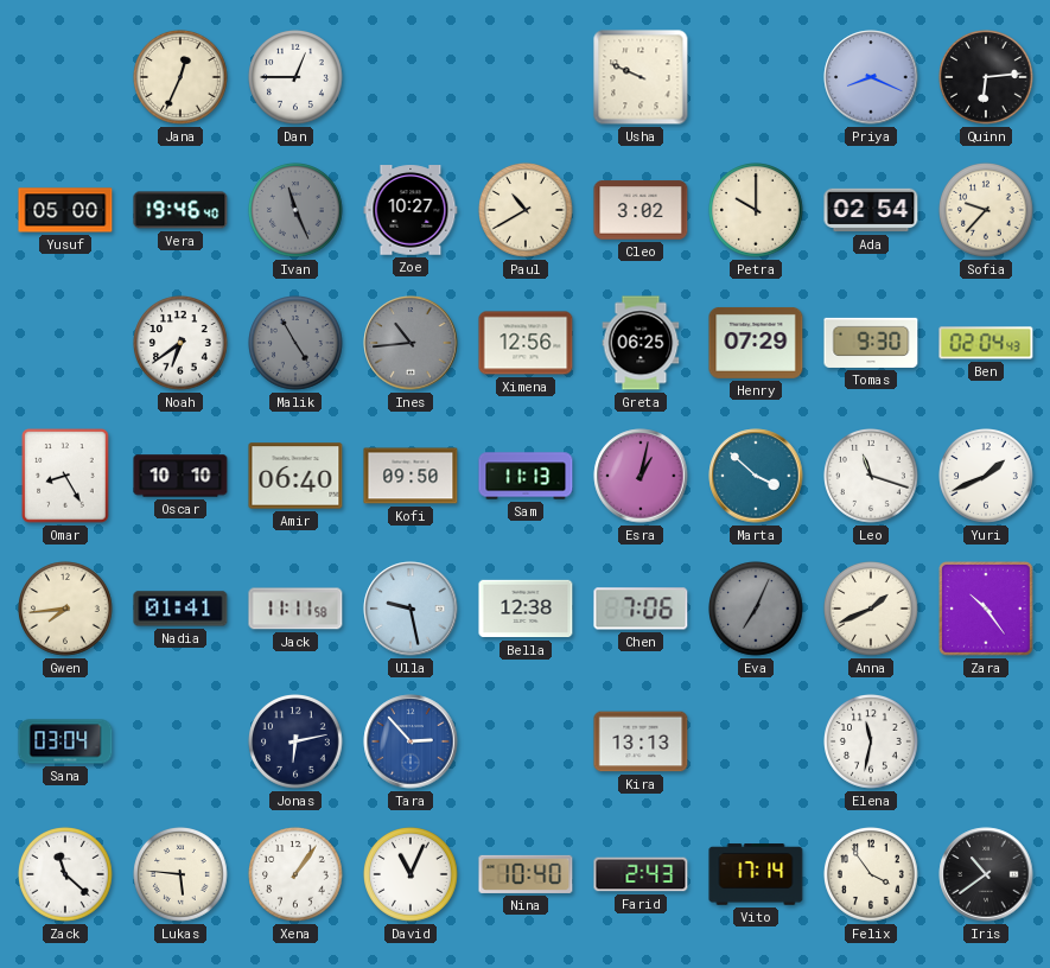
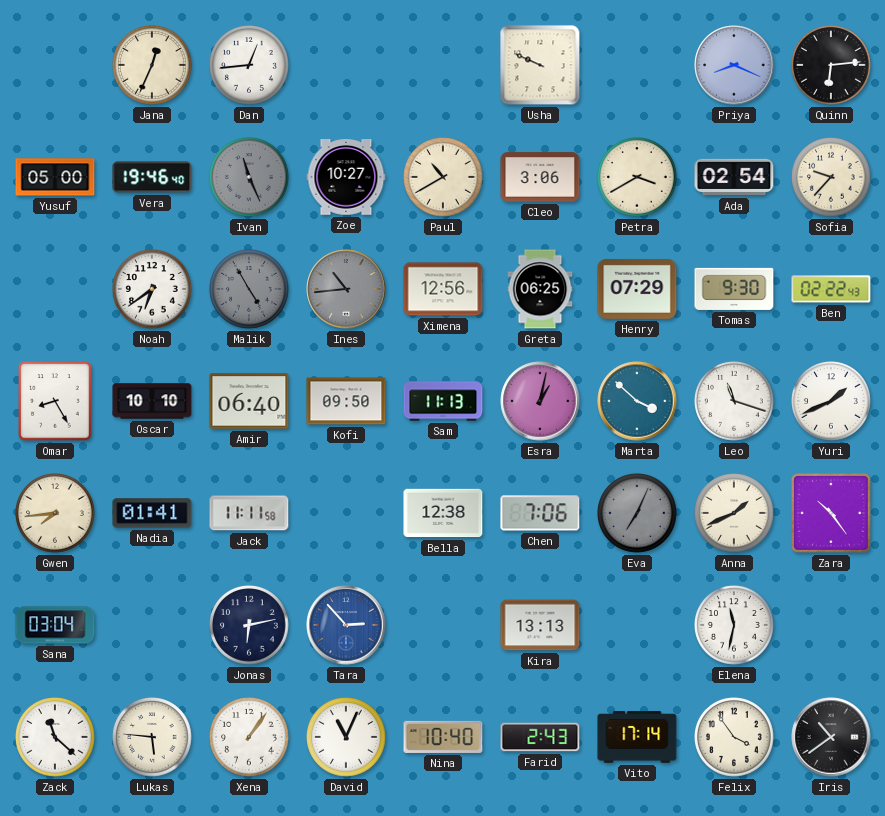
Dan: 12:45 -> 12:44 (250, 66)
Cleo: 3:02 -> 3:06 (540, 177)
Petra: 10:00 -> 3:40 (638, 178)
Ben: 02:04 -> 02:22 (831, 289)
Ulla: 9:28 -> none (411, 609)
